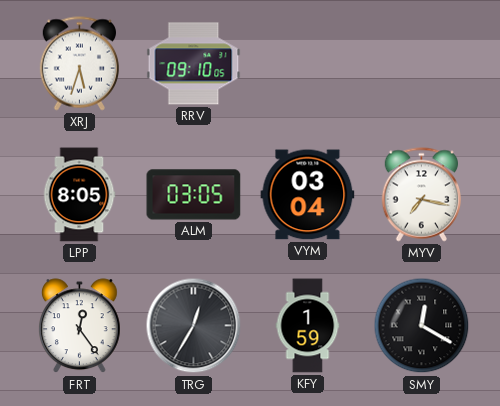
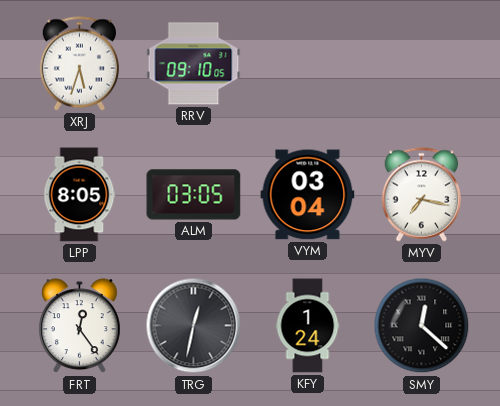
TRG: 12:35 -> 12:32 (194, 326)
KFY: 1:59 -> 1:24 (308, 326)
SMY: 12:20 -> 12:22 (422, 326)
